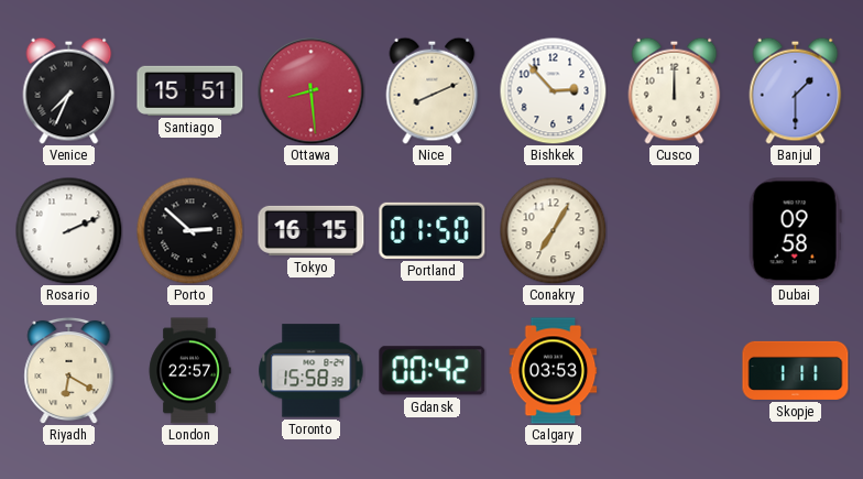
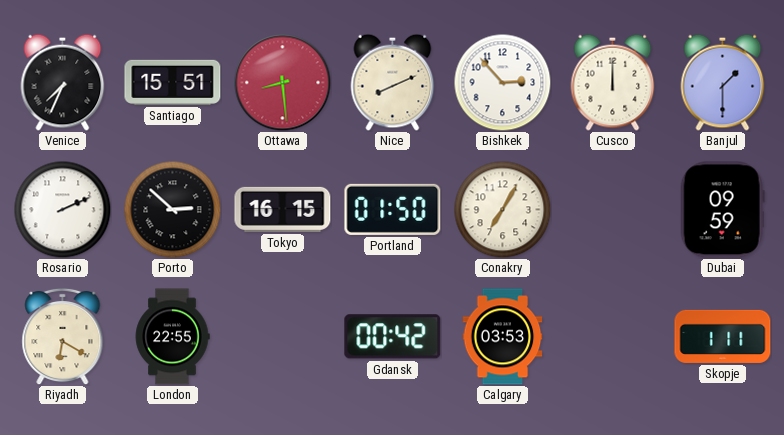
Dubai: 09:58 -> 09:59 (722, 210)
London: 22:57 -> 22:55 (172, 337)
Toronto: 15:58 -> none (312, 371)
